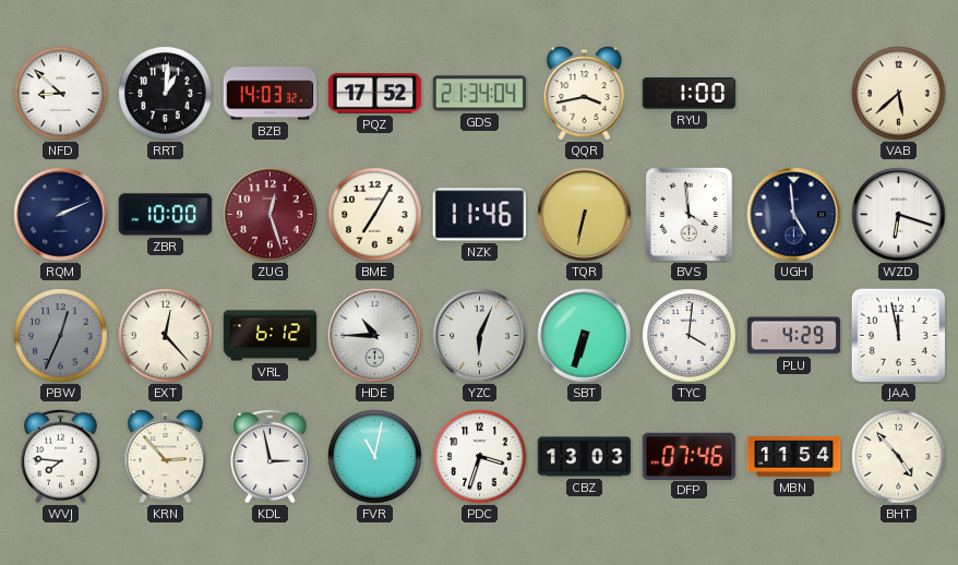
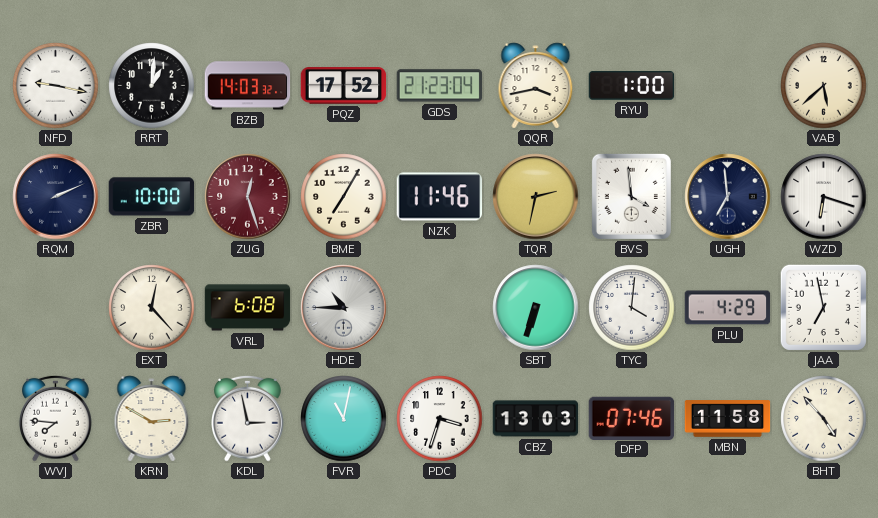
NFD: 8:52 -> 9:17 (56, 86)
GDS: 21:34 -> 21:23 (440, 86)
TQR: 6:32 -> 2:32 (536, 197)
UGH: 4:59 -> 6:59 (728, 197)
PBW: 12:34 -> none (61, 336)
VRL: 6:12 -> 6:08 (248, 308)
YZC: 6:04 -> none (480, 336)
JAA: 11:58 -> 6:58 (823, 307)
KRN: 2:53 -> 2:50 (152, 419)
MBN: 11:54 -> 11:58 (728, 419)
